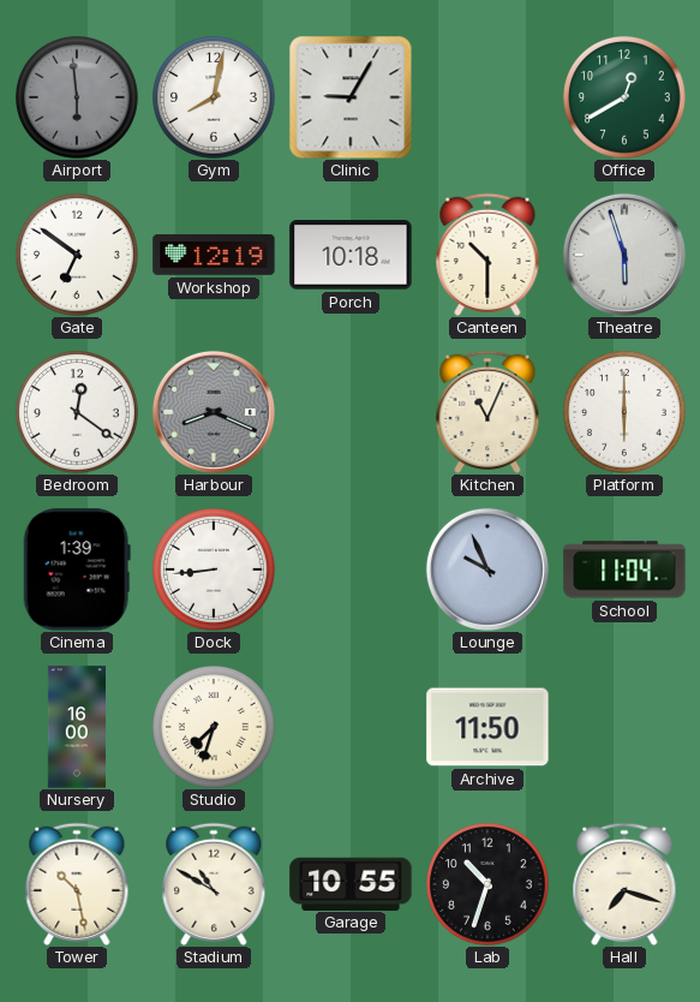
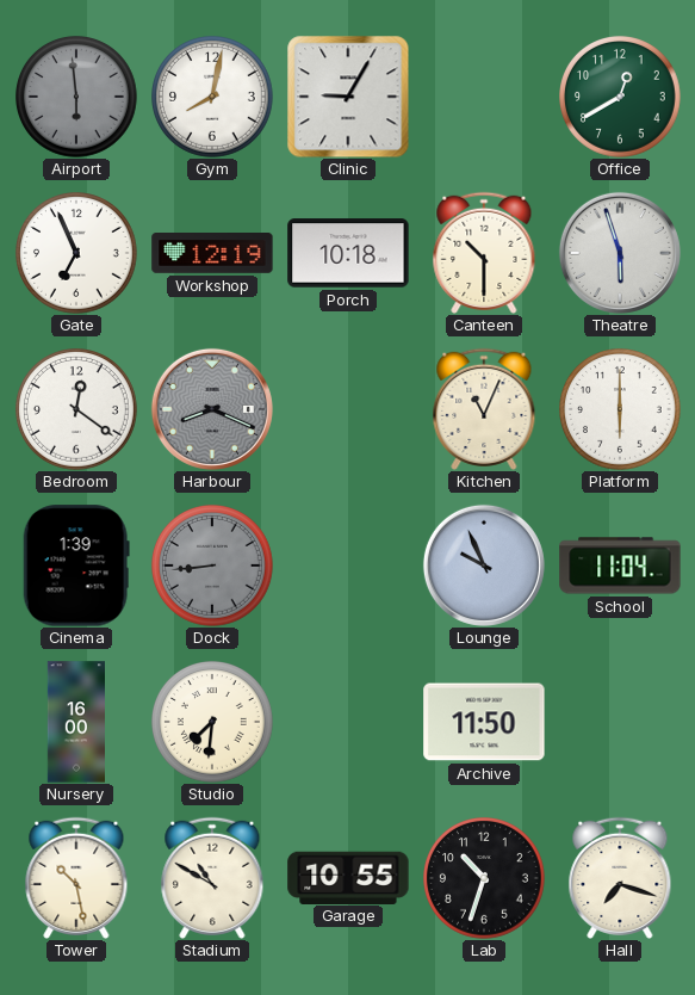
Gate: 6:51 -> 6:56 (77, 254)
Dock dial: white -> grey (213, 567)
Studio: 7:33 -> 7:31 (213, 723)
